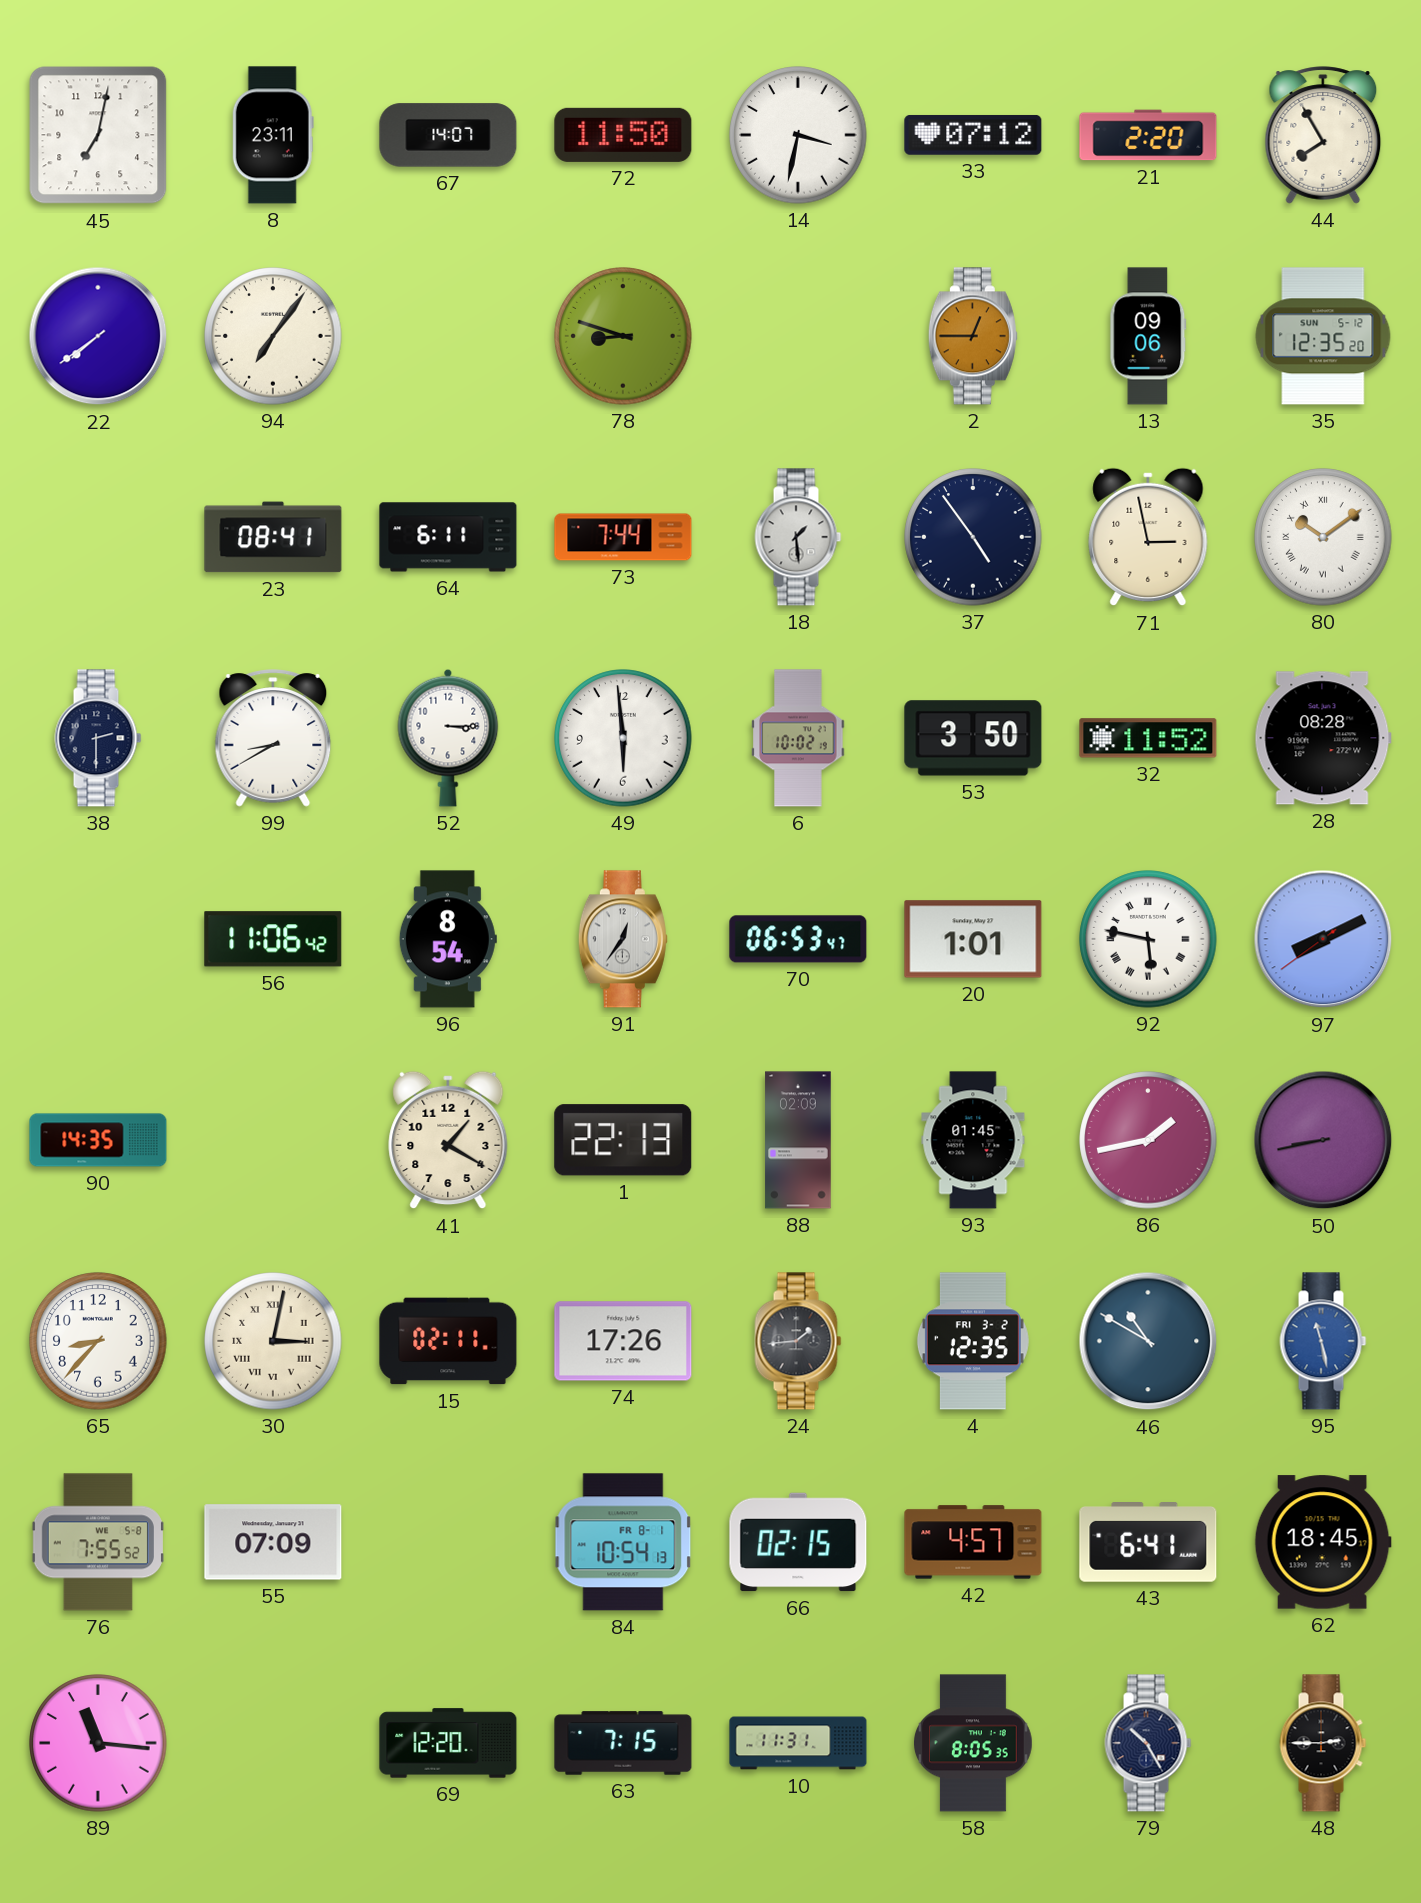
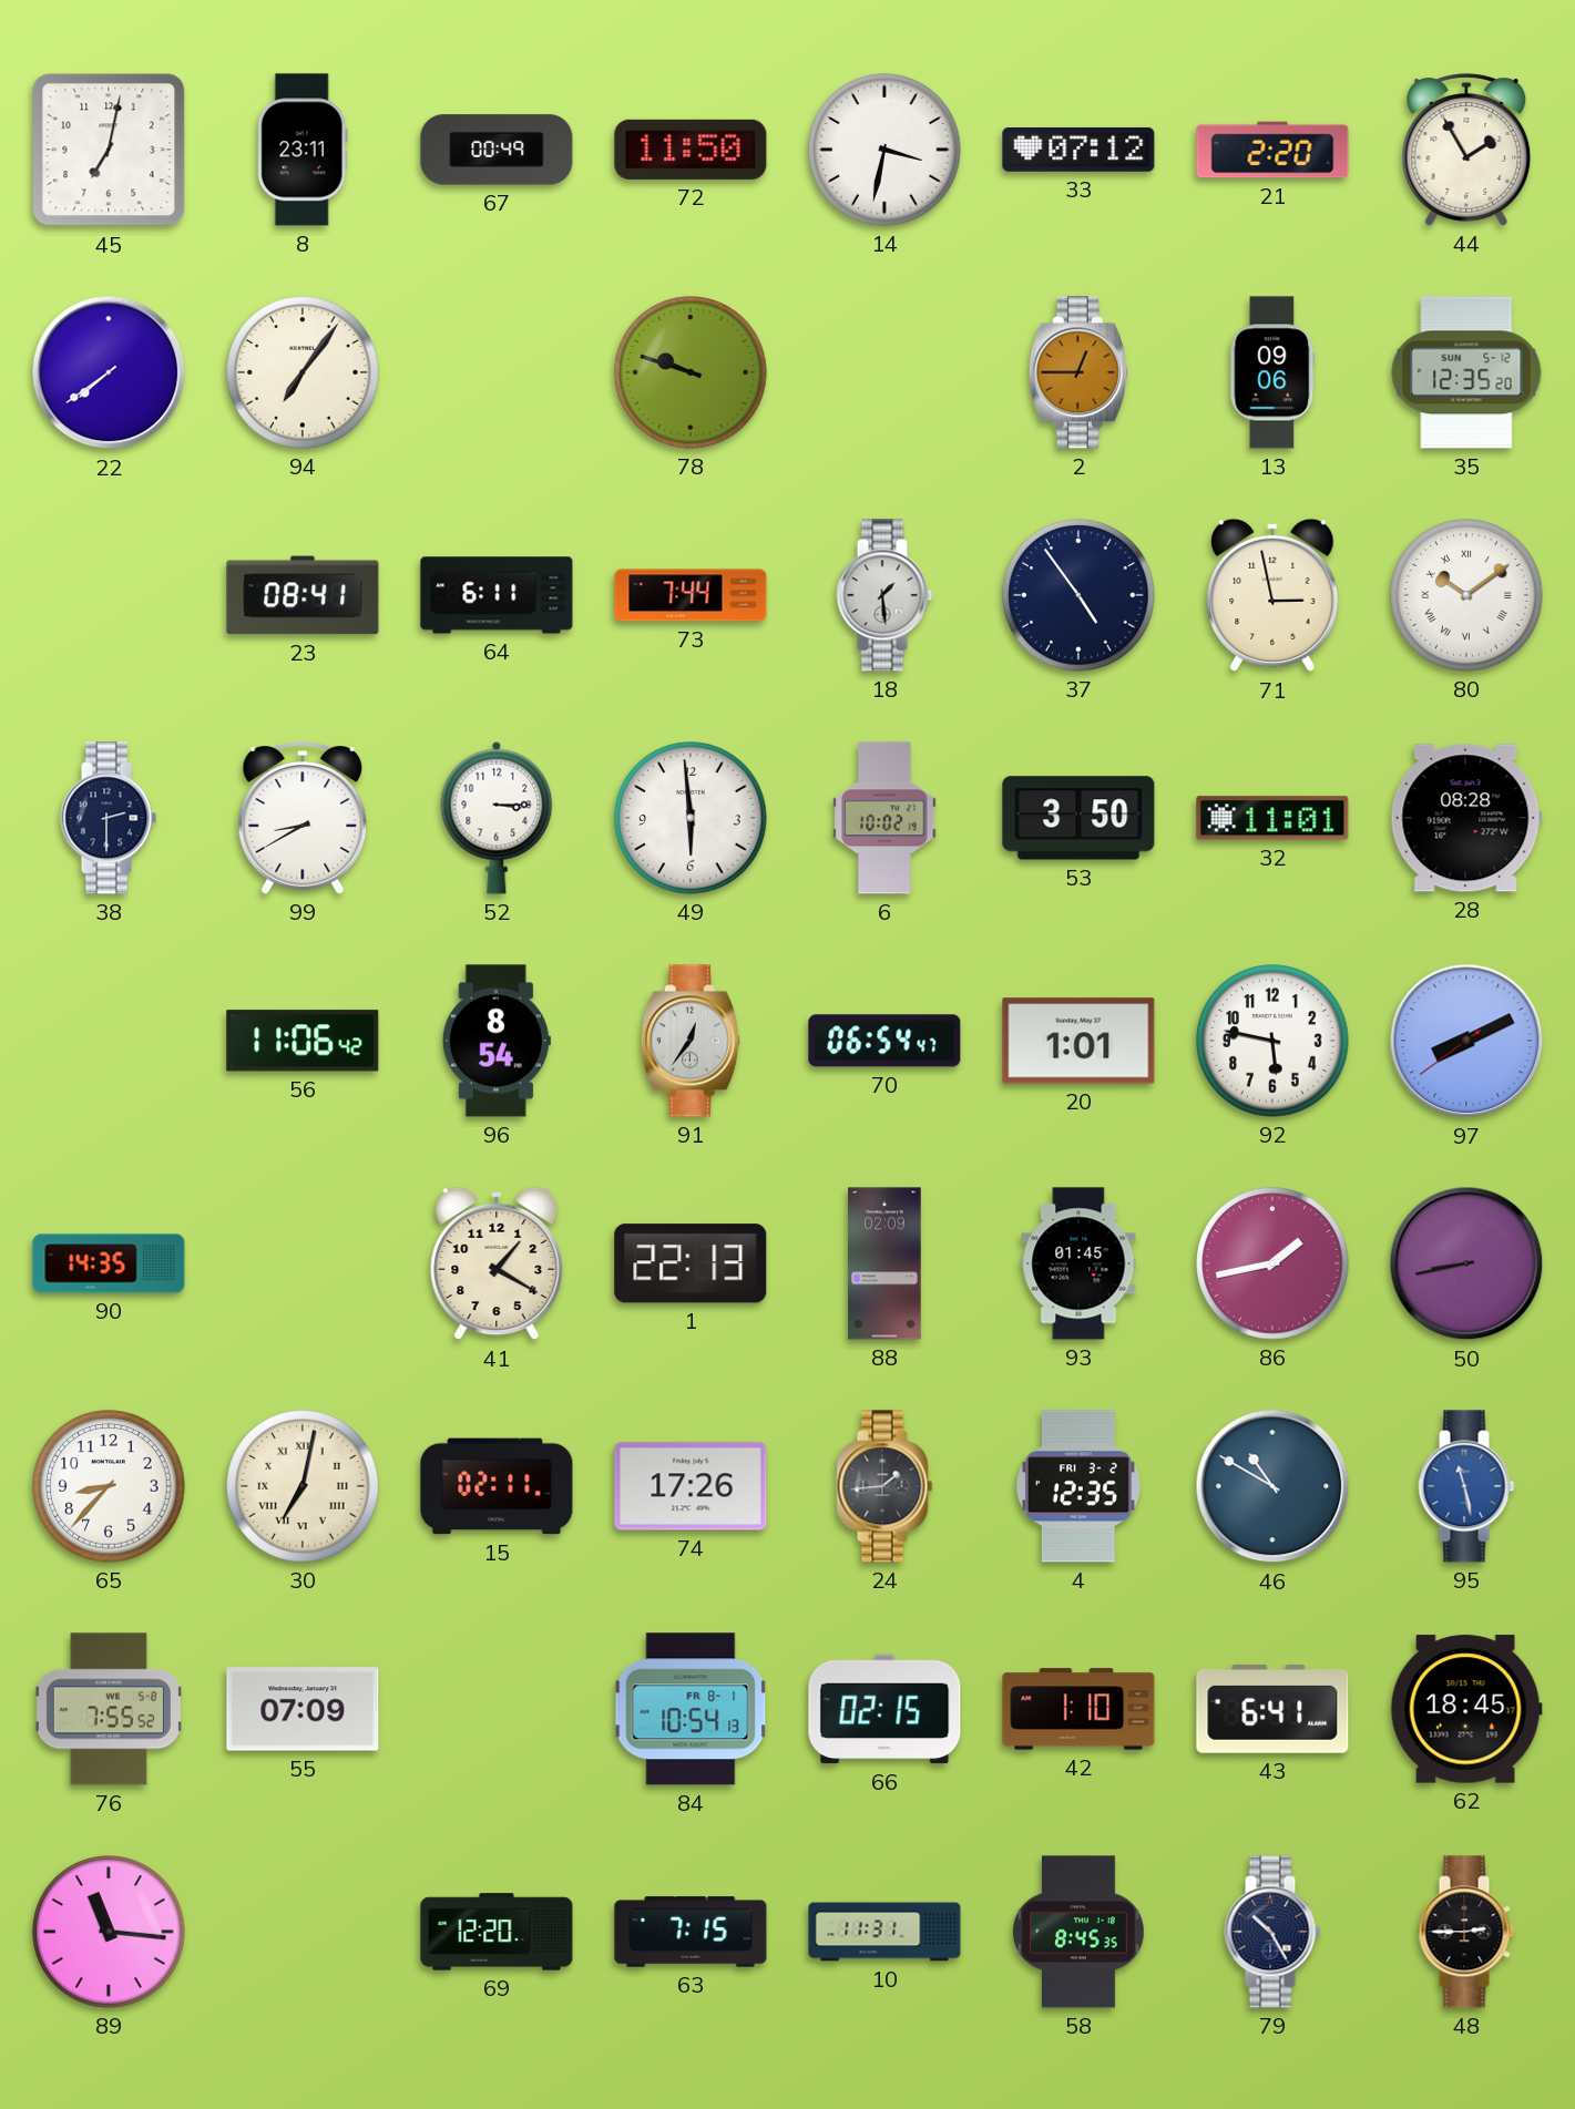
67: 14:07 -> 00:49 (497, 150)
44: 7:55 -> 1:55 (1466, 150)
78: 8:48 -> 9:48 (691, 372)
32: 11:52 -> 11:01 (1272, 818)
70: 06:53 -> 06:54 (884, 1041)
92 numerals: Roman -> Arabic (1272, 1041)
30: 3:02 -> 7:02 (303, 1486)
42: 4:57 -> 1:10 (1078, 1709)
58: 8:05 -> 8:45 (1080, 1932)
